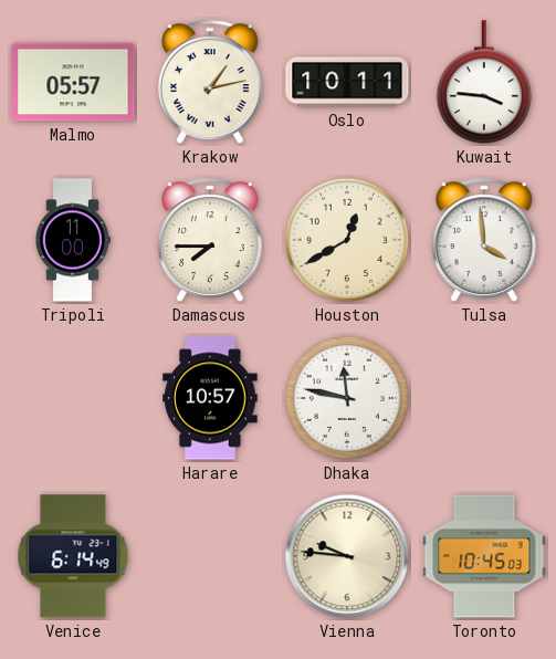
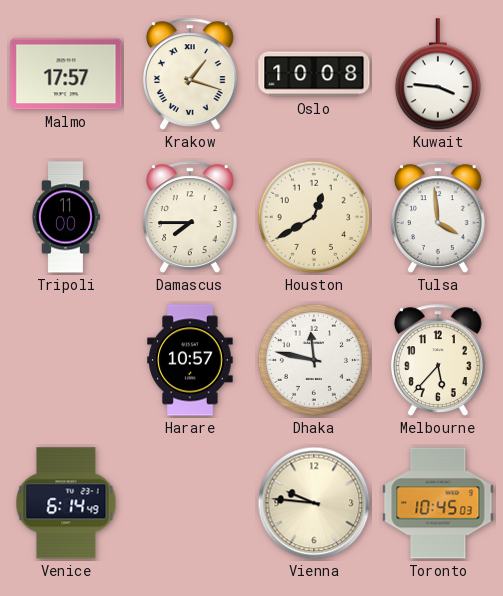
Malmo: 05:57 -> 17:57 (66, 74)
Krakow: 1:13 -> 1:18 (190, 74)
Oslo: 10:11 -> 10:08 (314, 74)
Melbourne: none -> 5:37 (438, 360)
